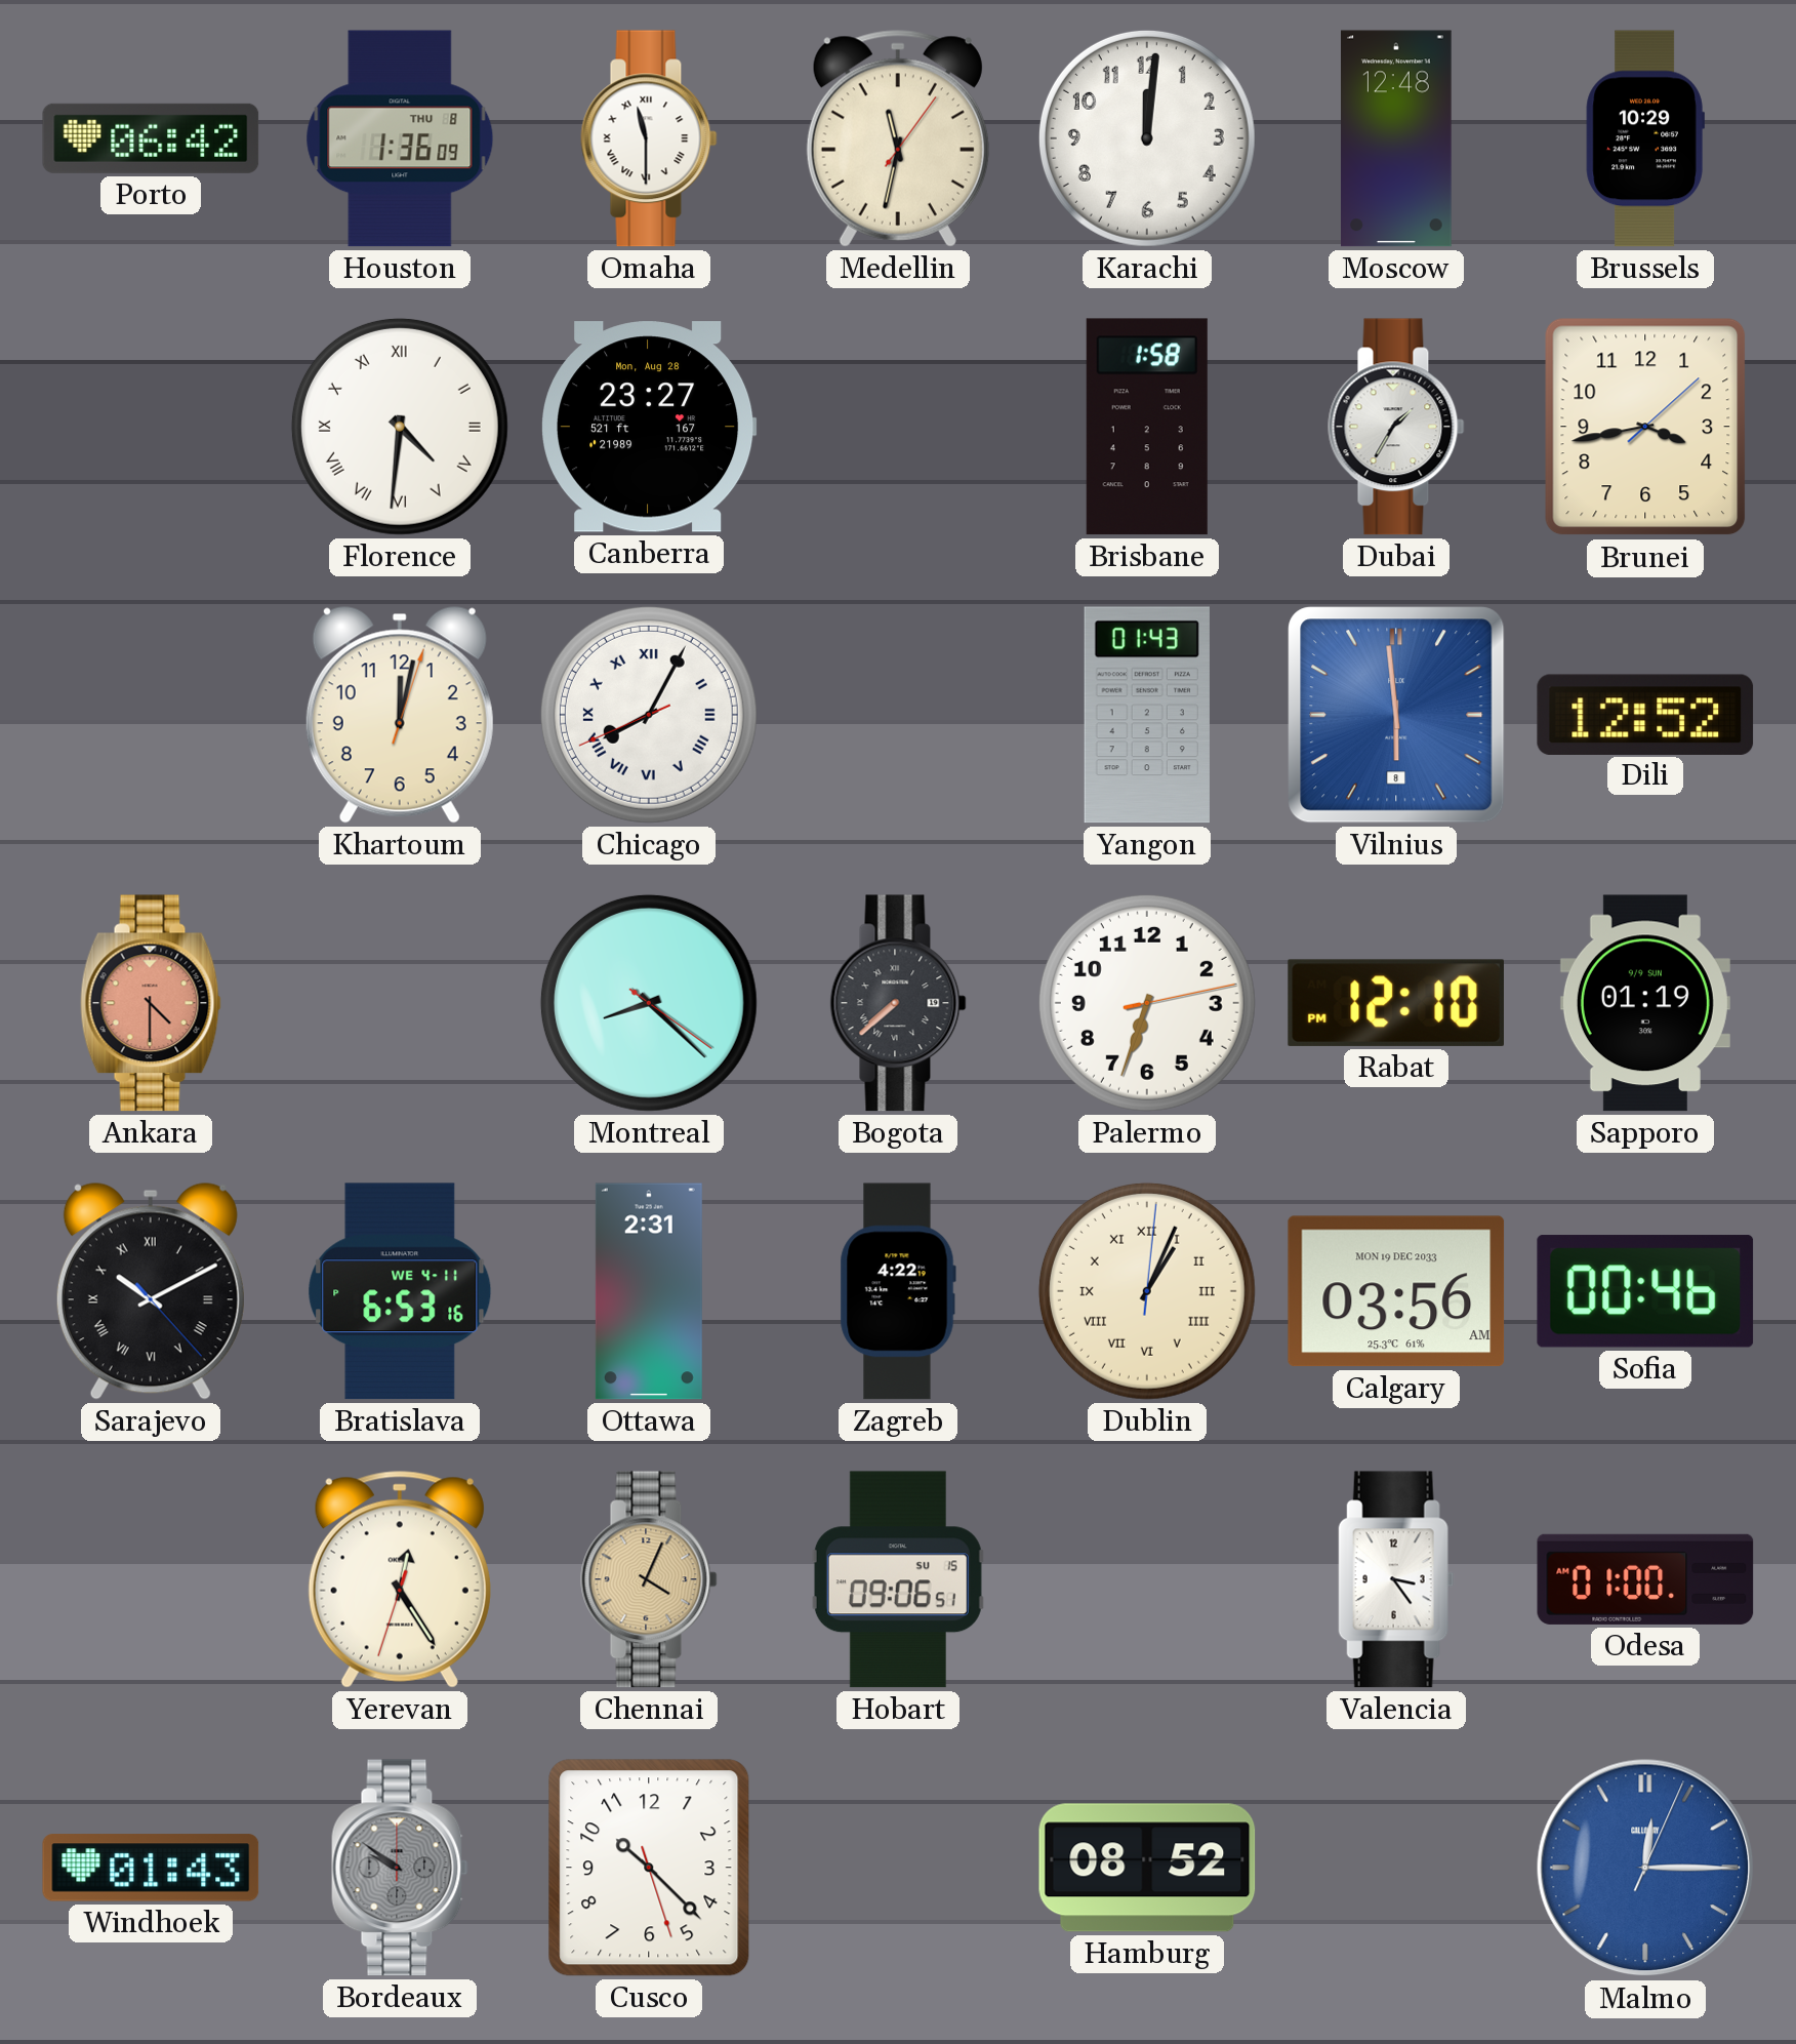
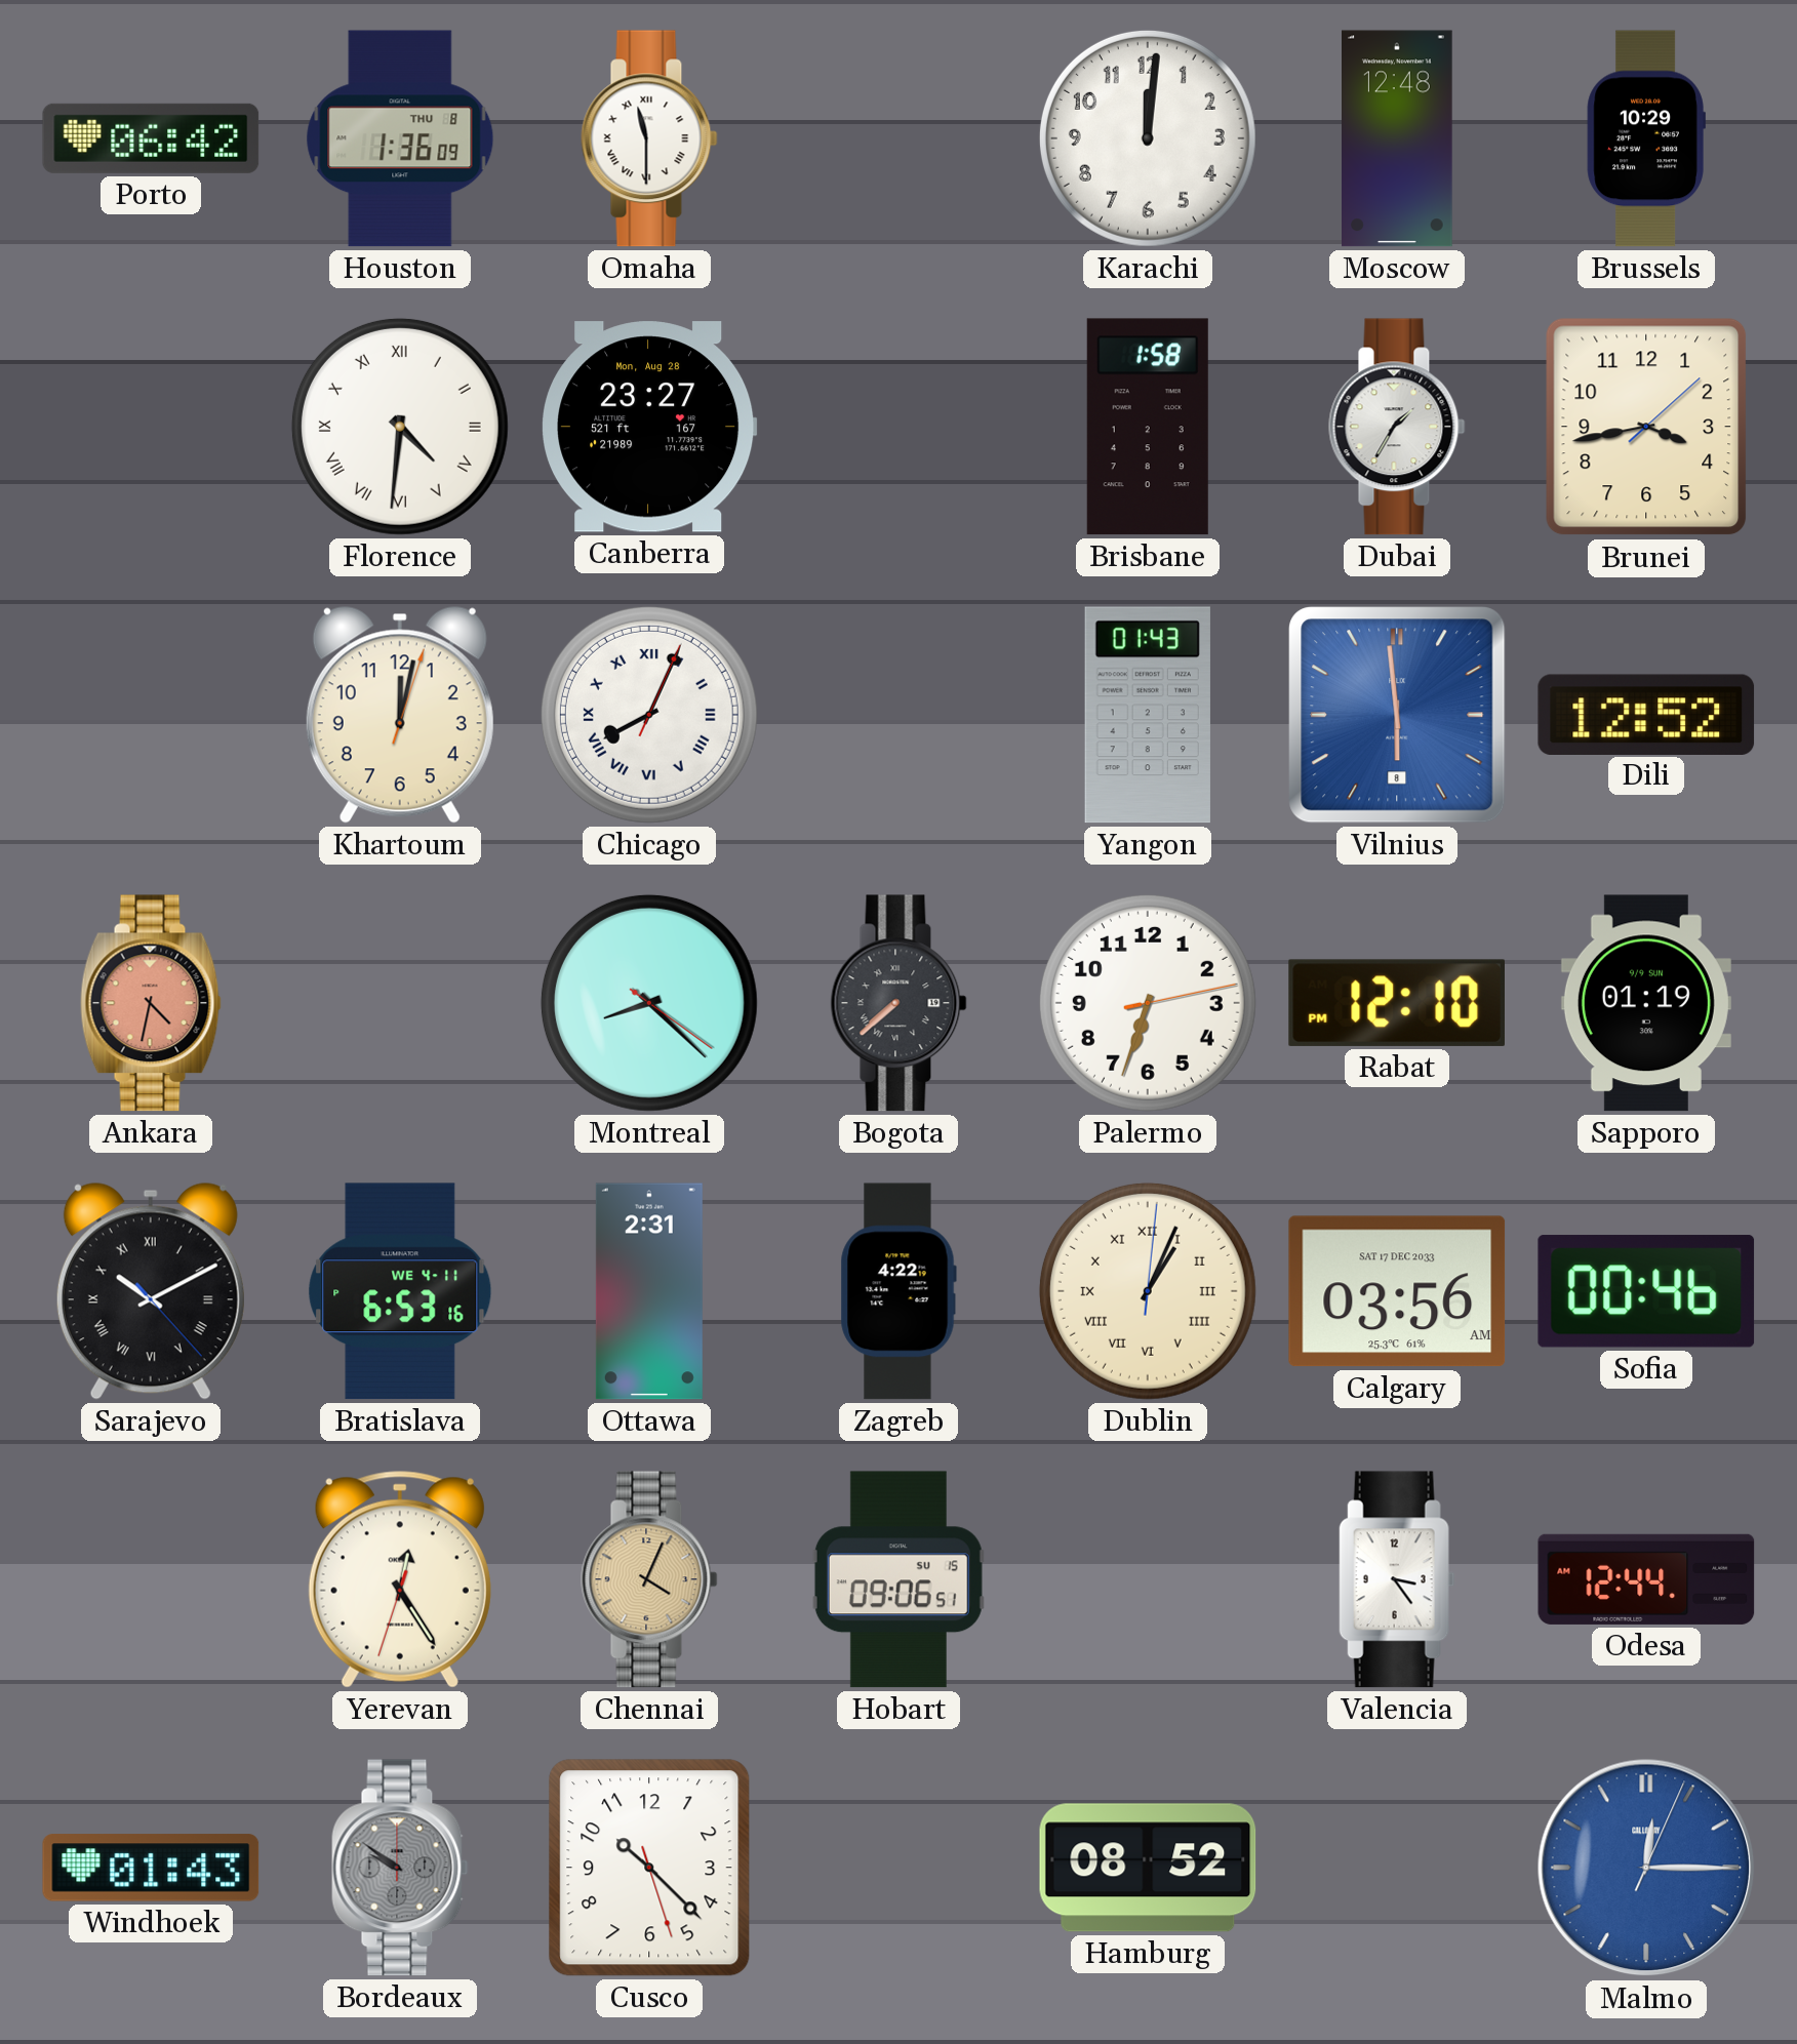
Medellin: 11:32 -> none (898, 138)
Chicago: 8:04:41 -> 8:04:04 (649, 715)
Ankara: 4:30 -> 4:32 (151, 1003)
Calgary date: MON 19 DEC 2033 -> SAT 17 DEC 2033 (1397, 1291)
Odesa: 01:00 -> 12:44 (1646, 1579)
